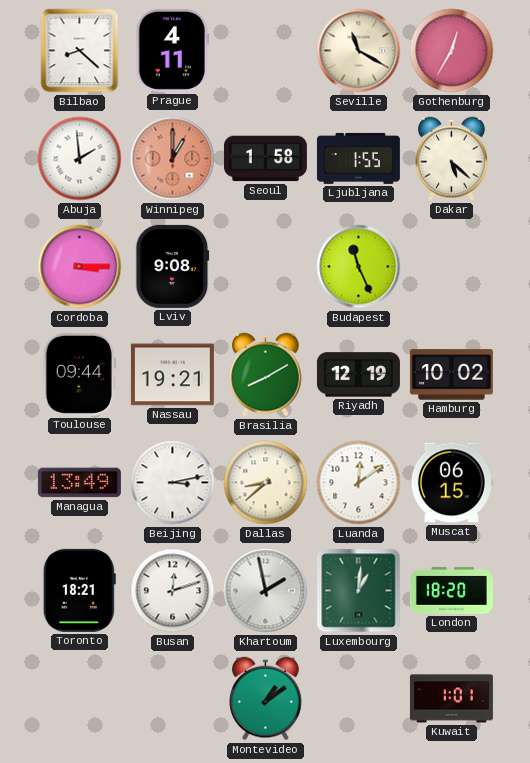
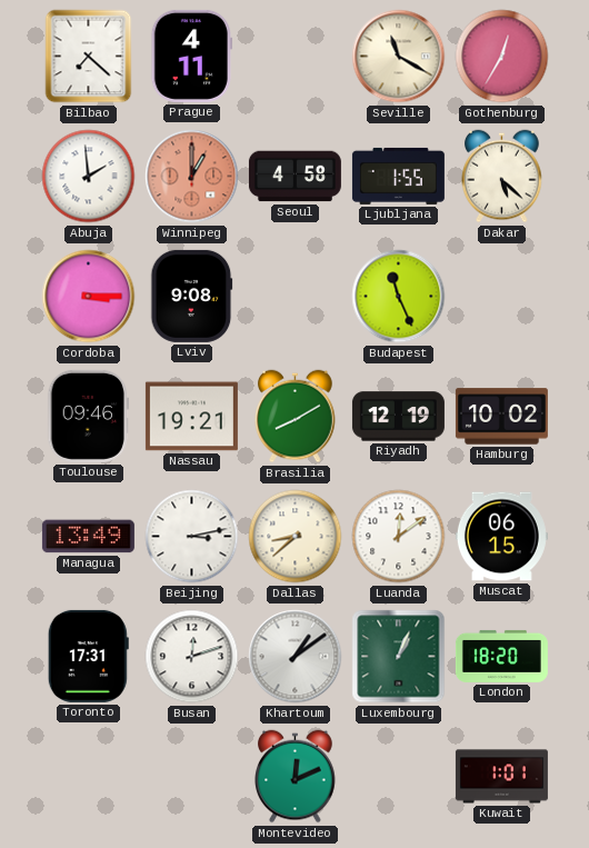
Bilbao: 8:22 -> 7:22 (89, 57)
Seoul: 1:58 -> 4:58 (294, 177)
Toulouse: 09:44 -> 09:46 (88, 416)
Toronto: 18:21 -> 17:31 (88, 656)
Khartoum: 1:58 -> 1:09 (296, 657)
Luxembourg: 1:01 -> 1:04 (399, 657)
Montevideo: 1:09 -> 12:11 (296, 777)
